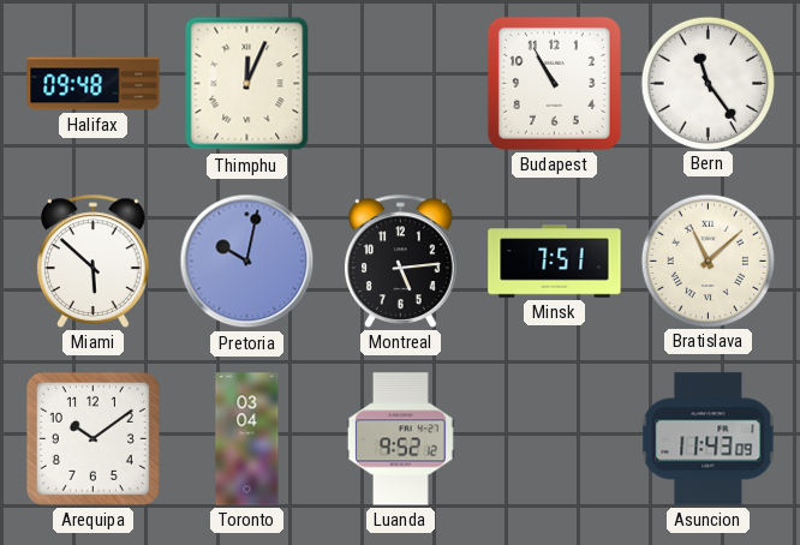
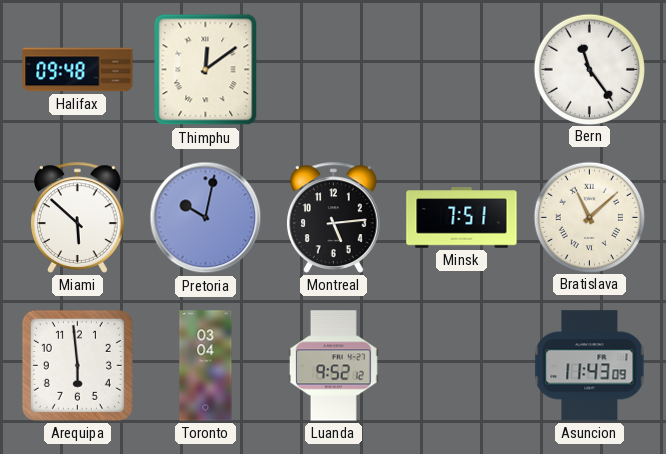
Thimphu: 12:04 -> 12:09 (206, 70)
Budapest: 10:55 -> none (554, 83)
Arequipa: 10:09 -> 5:59 (77, 365)
